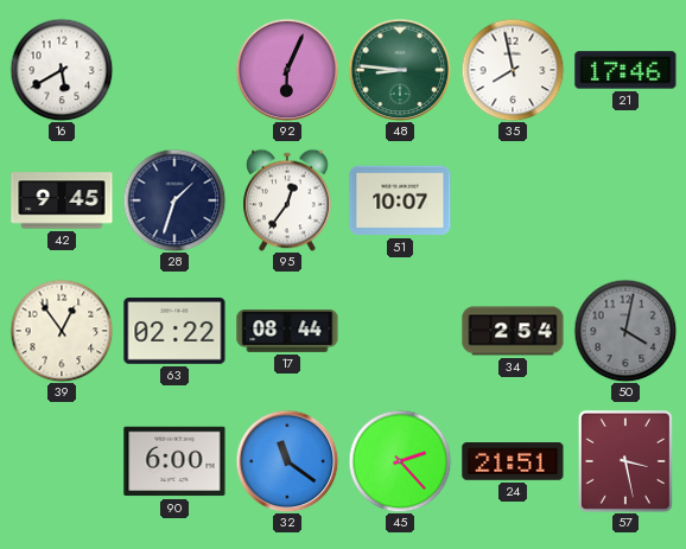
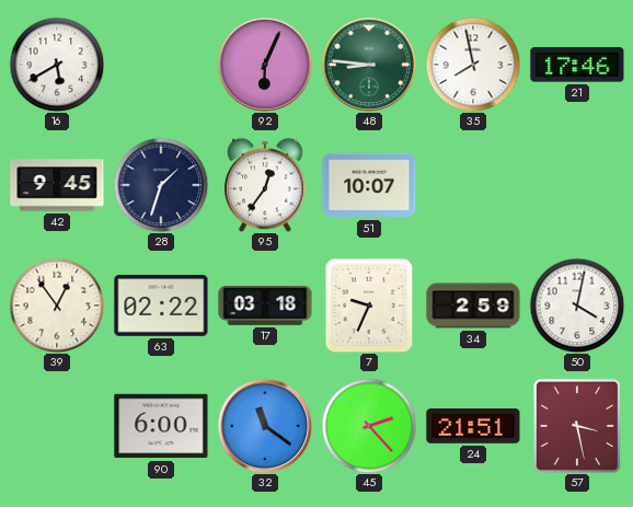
17: 08:44 -> 03:18 (265, 307)
7: none -> 9:34 (369, 306)
34: 2:54 -> 2:59 (473, 306)
50 dial: grey -> white (577, 306)
